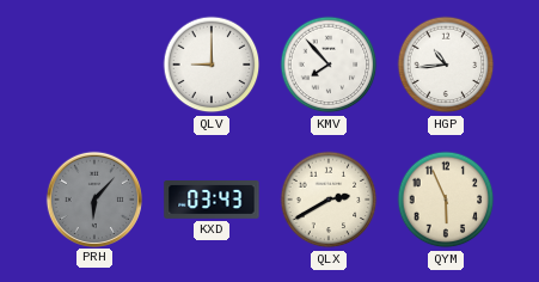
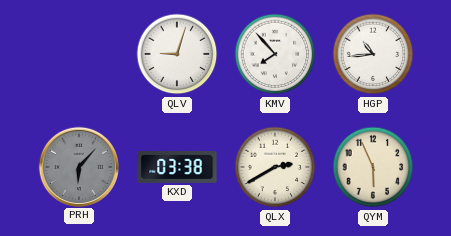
QLV: 9:00 -> 9:03 (177, 54)
KXD: 03:43 -> 03:38 (177, 168)
